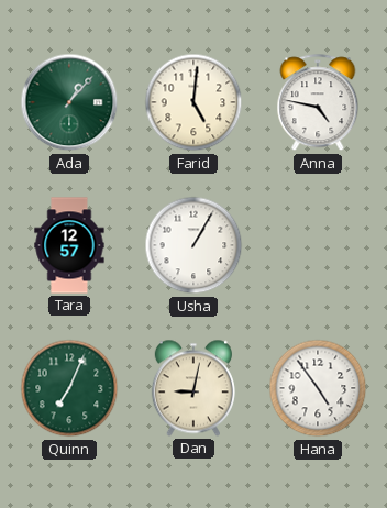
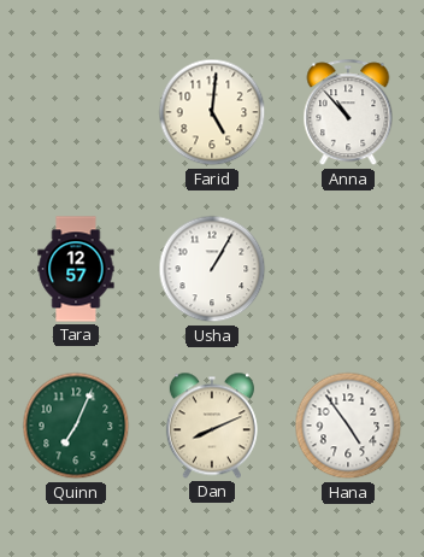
Ada: 1:07 -> none (69, 102)
Anna: 4:47 -> 10:53 (348, 113)
Dan: 9:02 -> 8:11 (212, 426)
